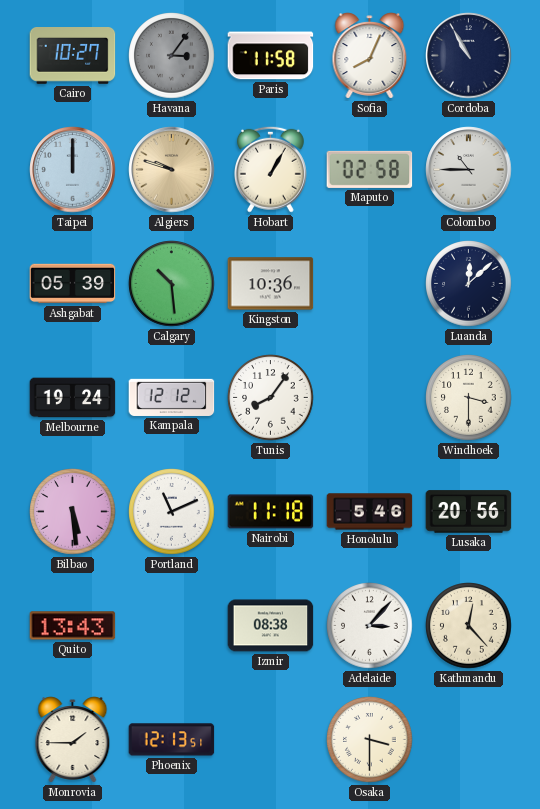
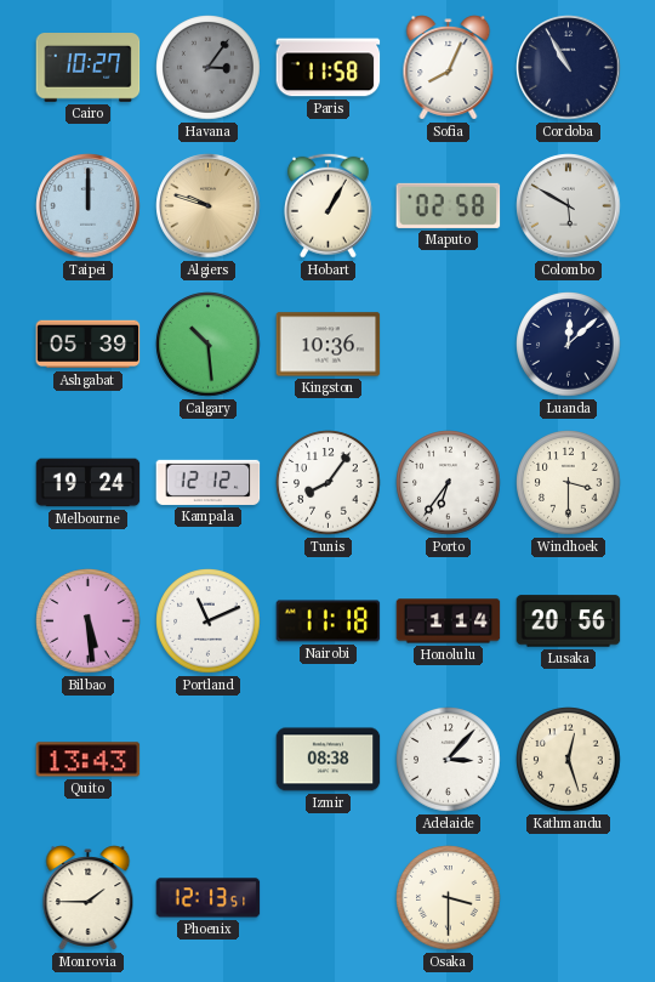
Colombo: 10:45 -> 5:50 (569, 206)
Porto: none -> 6:36 (449, 483)
Honolulu: 5:46 -> 1:14 (449, 621)
Kathmandu: 12:23 -> 12:27 (569, 760)
